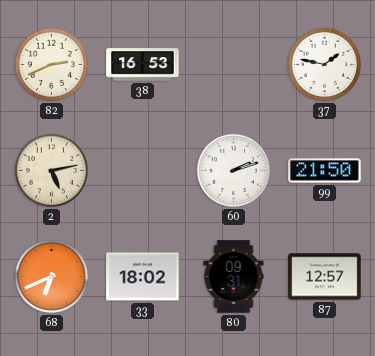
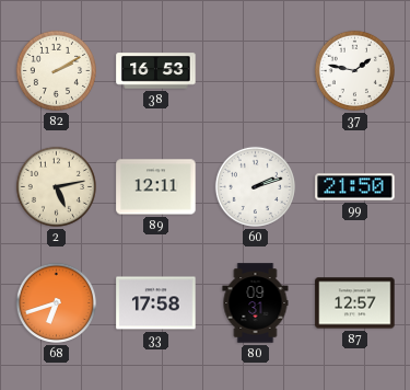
82: 2:41 -> 2:10 (56, 70)
89: none -> 12:11 (156, 187)
68: 6:41 -> 6:42 (56, 302)
33: 18:02 -> 17:58 (156, 303)
